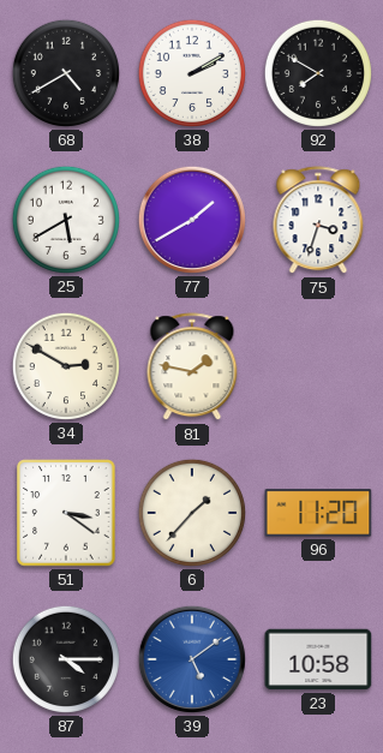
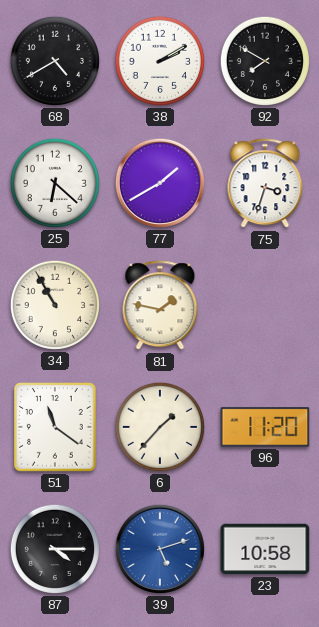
25: 5:40 -> 6:22 (55, 183)
34: 2:50 -> 10:55 (55, 305)
51: 3:21 -> 11:21 (55, 427)
39: 5:09 -> 5:12 (160, 549)
